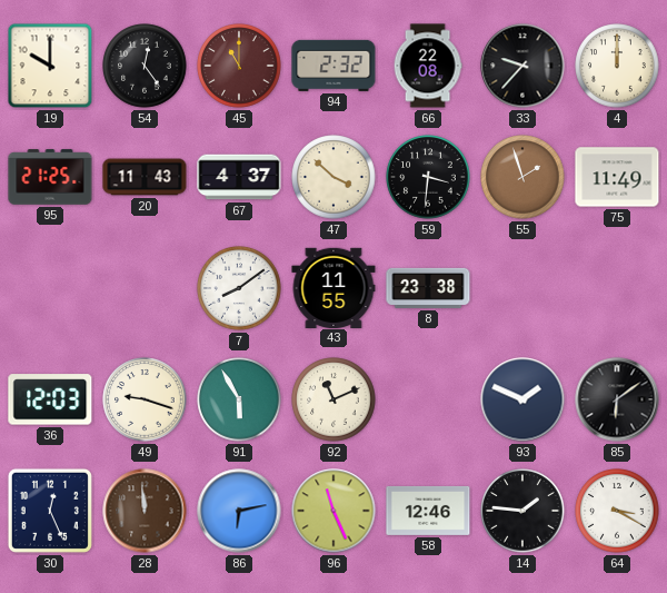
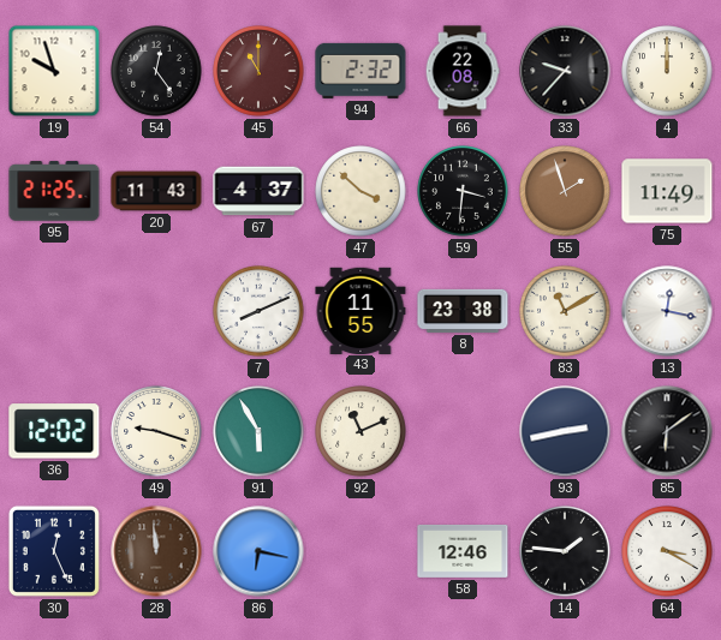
19: 10:00 -> 9:57 (54, 71)
7: 8:09 -> 8:11 (258, 311)
83: none -> 11:10 (565, 311)
13: none -> 12:17 (667, 311)
36: 12:03 -> 12:02 (54, 431)
93: 1:49 -> 2:43 (565, 431)
86: 6:13 -> 6:17 (258, 551)
96: 11:26 -> none (333, 511)
